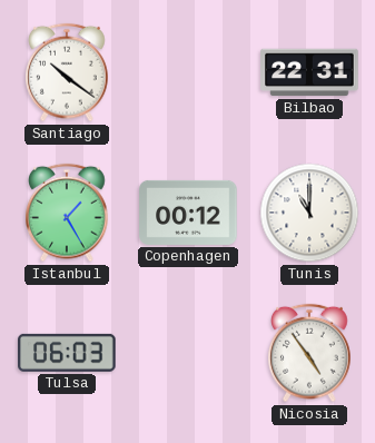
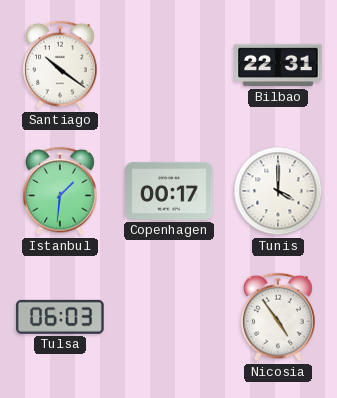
Istanbul: 1:25 -> 1:31 (61, 191)
Copenhagen: 00:12 -> 00:17 (169, 191)
Tunis: 11:00 -> 4:00 (278, 191)
